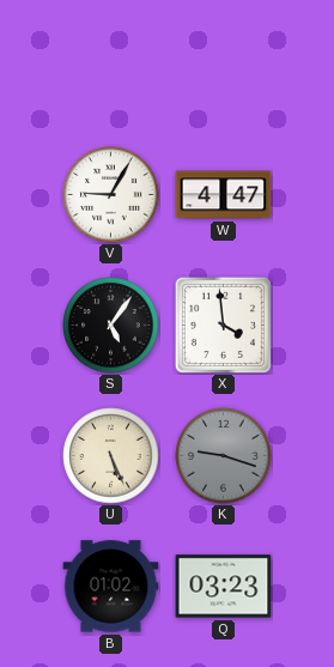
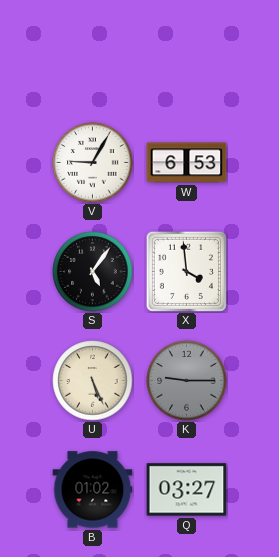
W: 4:47 -> 6:53 (187, 163)
K: 9:18 -> 9:15 (187, 381)
Q: 03:23 -> 03:27 (187, 490)
